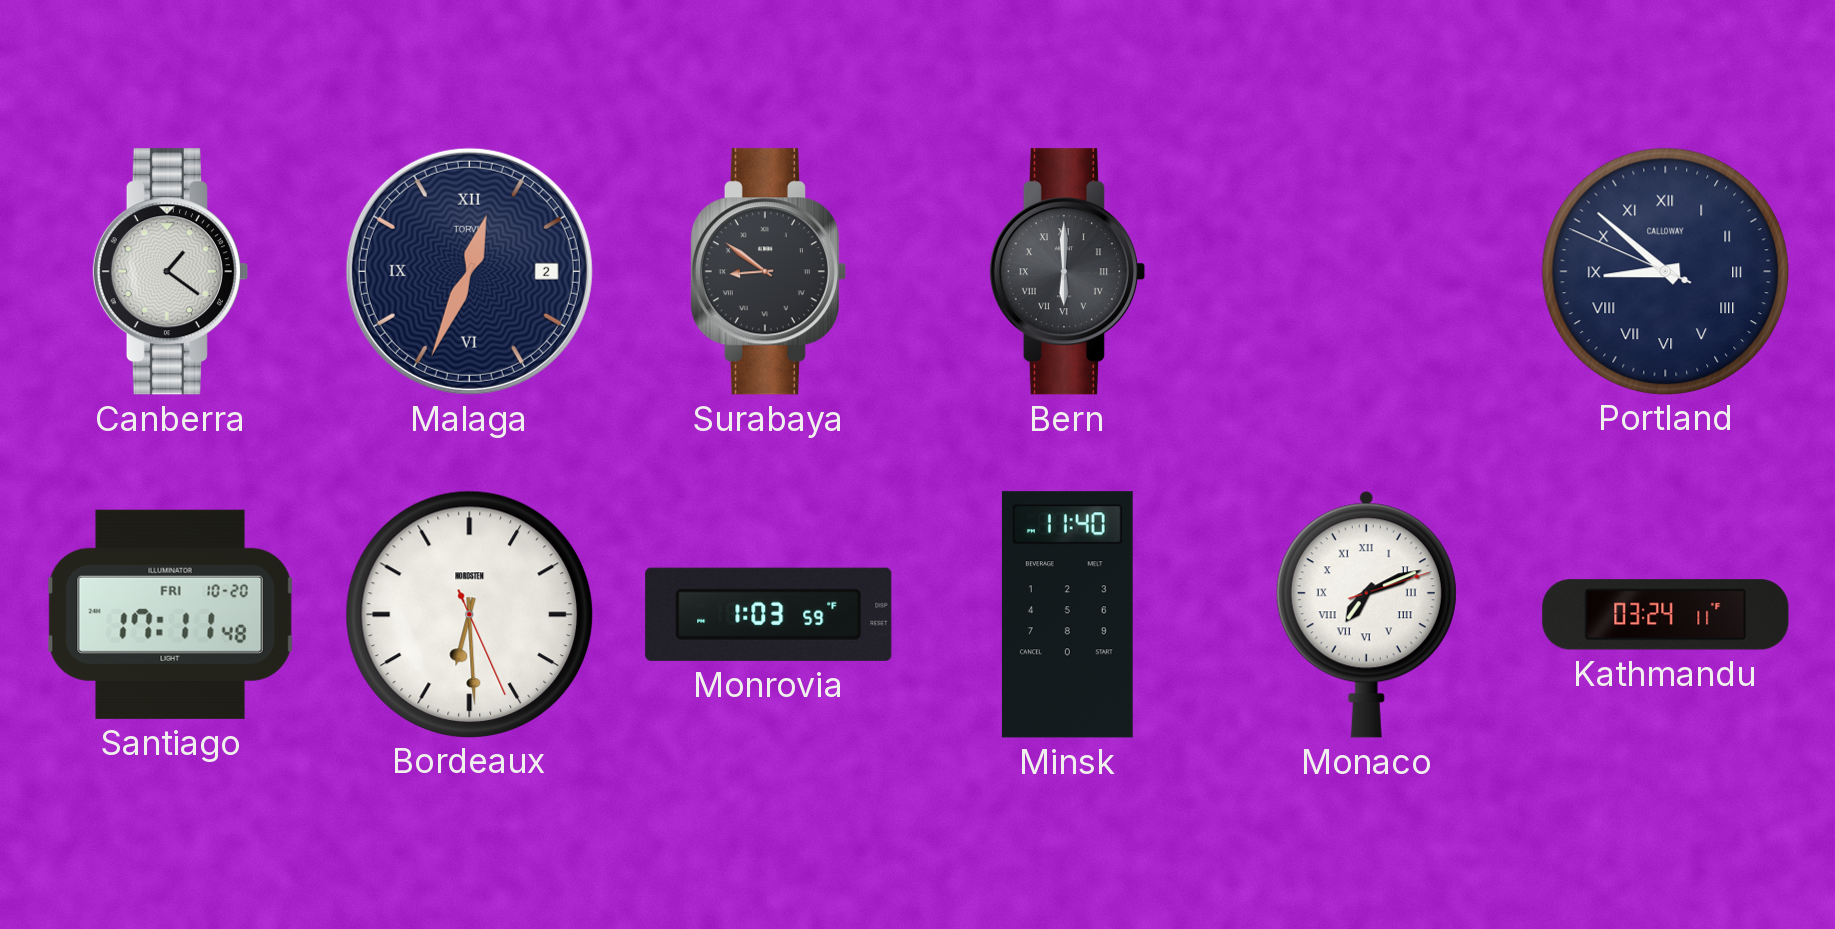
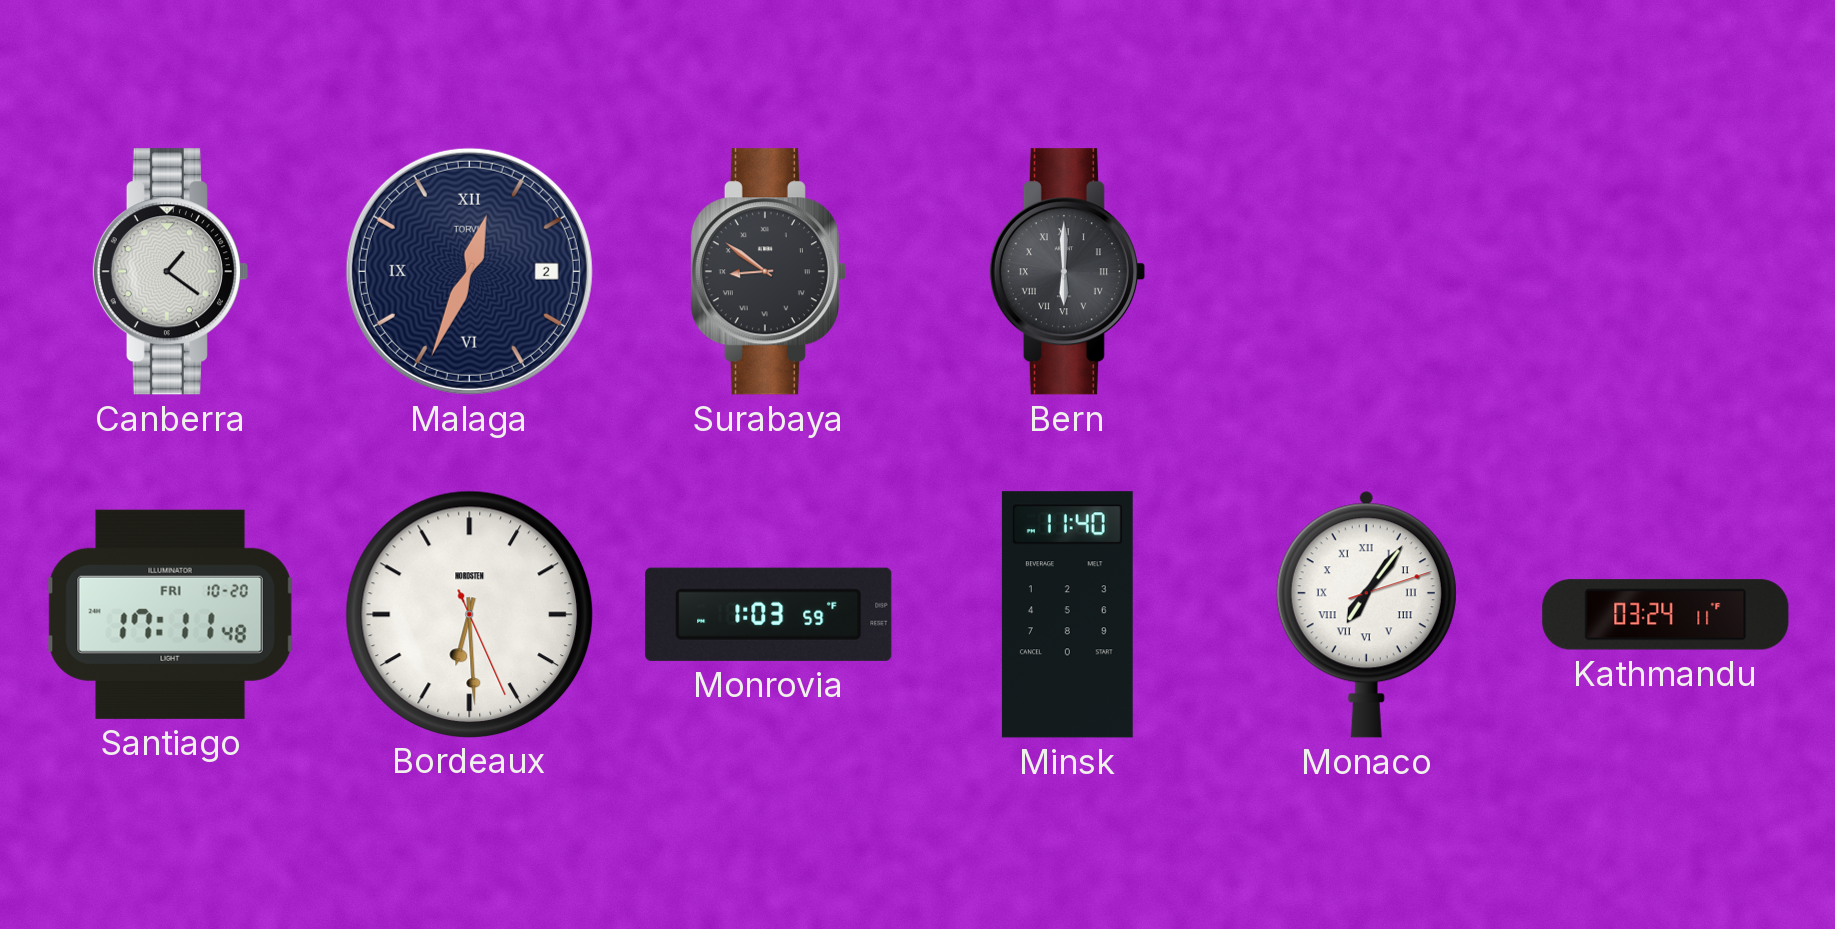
Portland: 8:51 -> none (1665, 271)
Monaco: 7:11 -> 7:06 (1366, 614)
